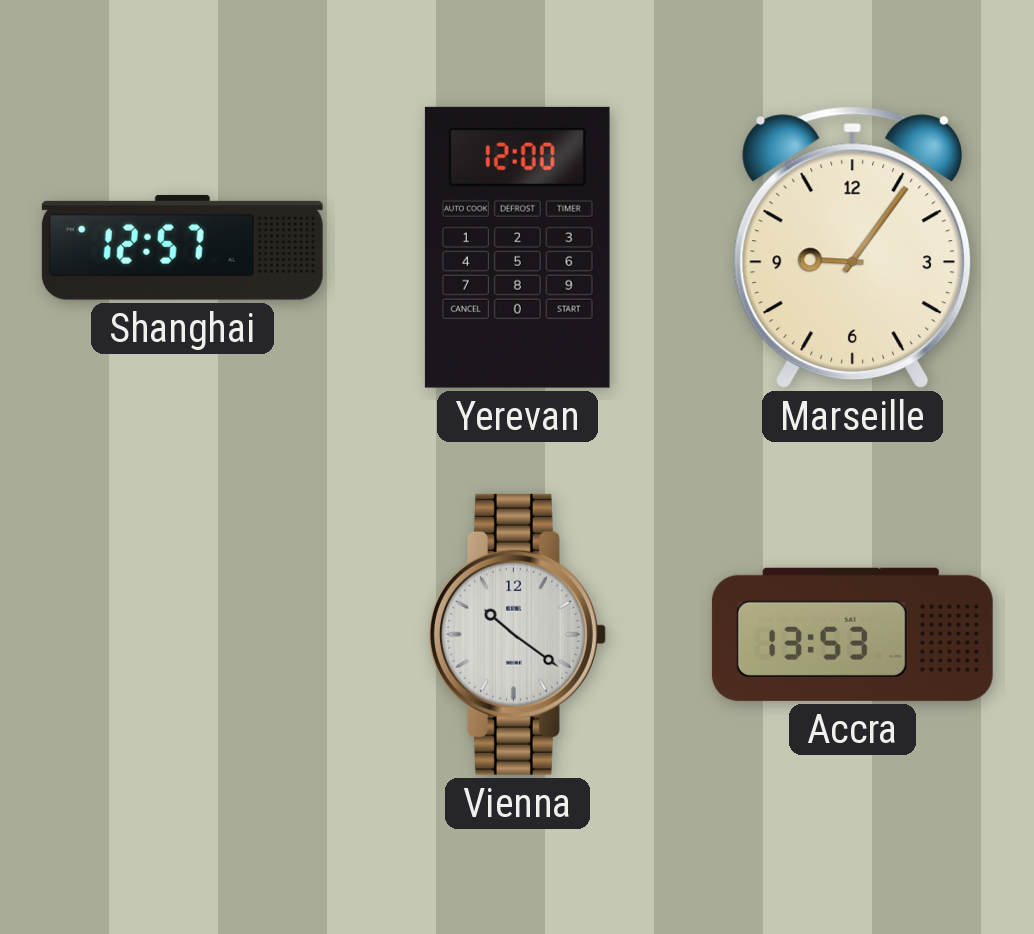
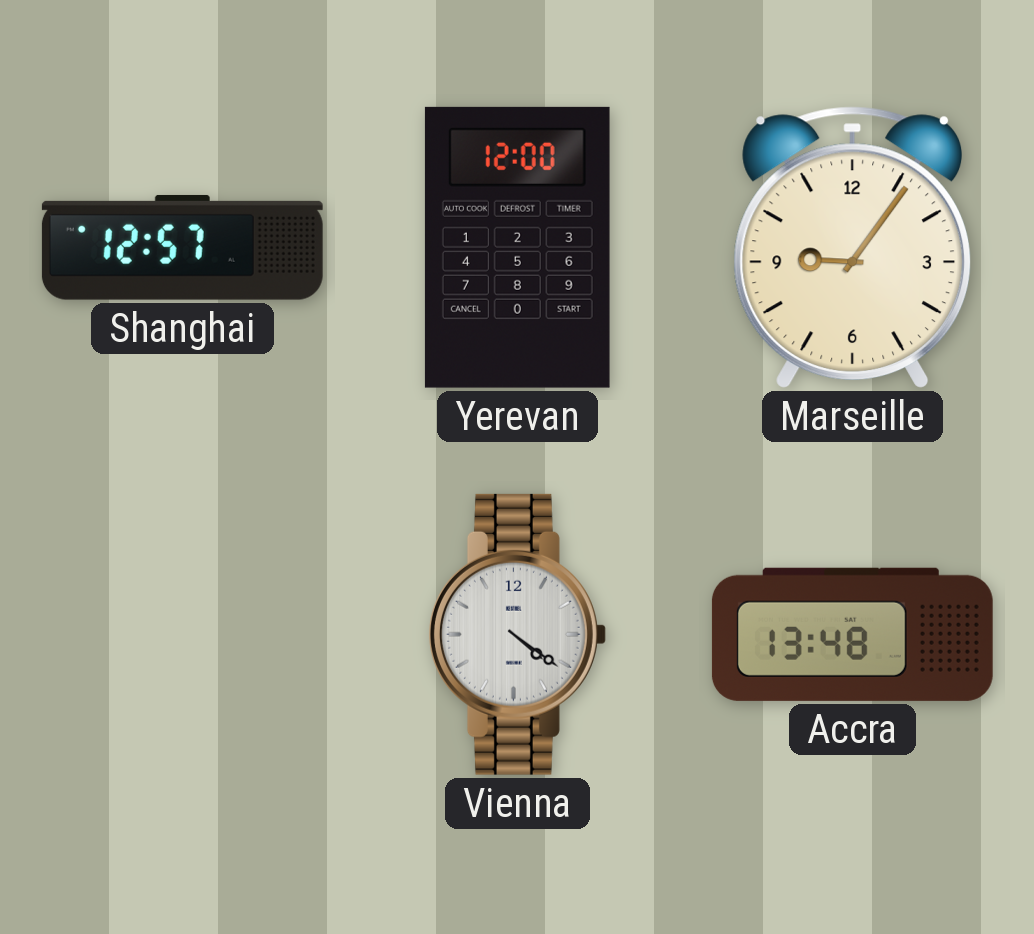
Vienna: 10:21 -> 4:21 (517, 634)
Accra: 13:53 -> 13:48 (852, 634)
